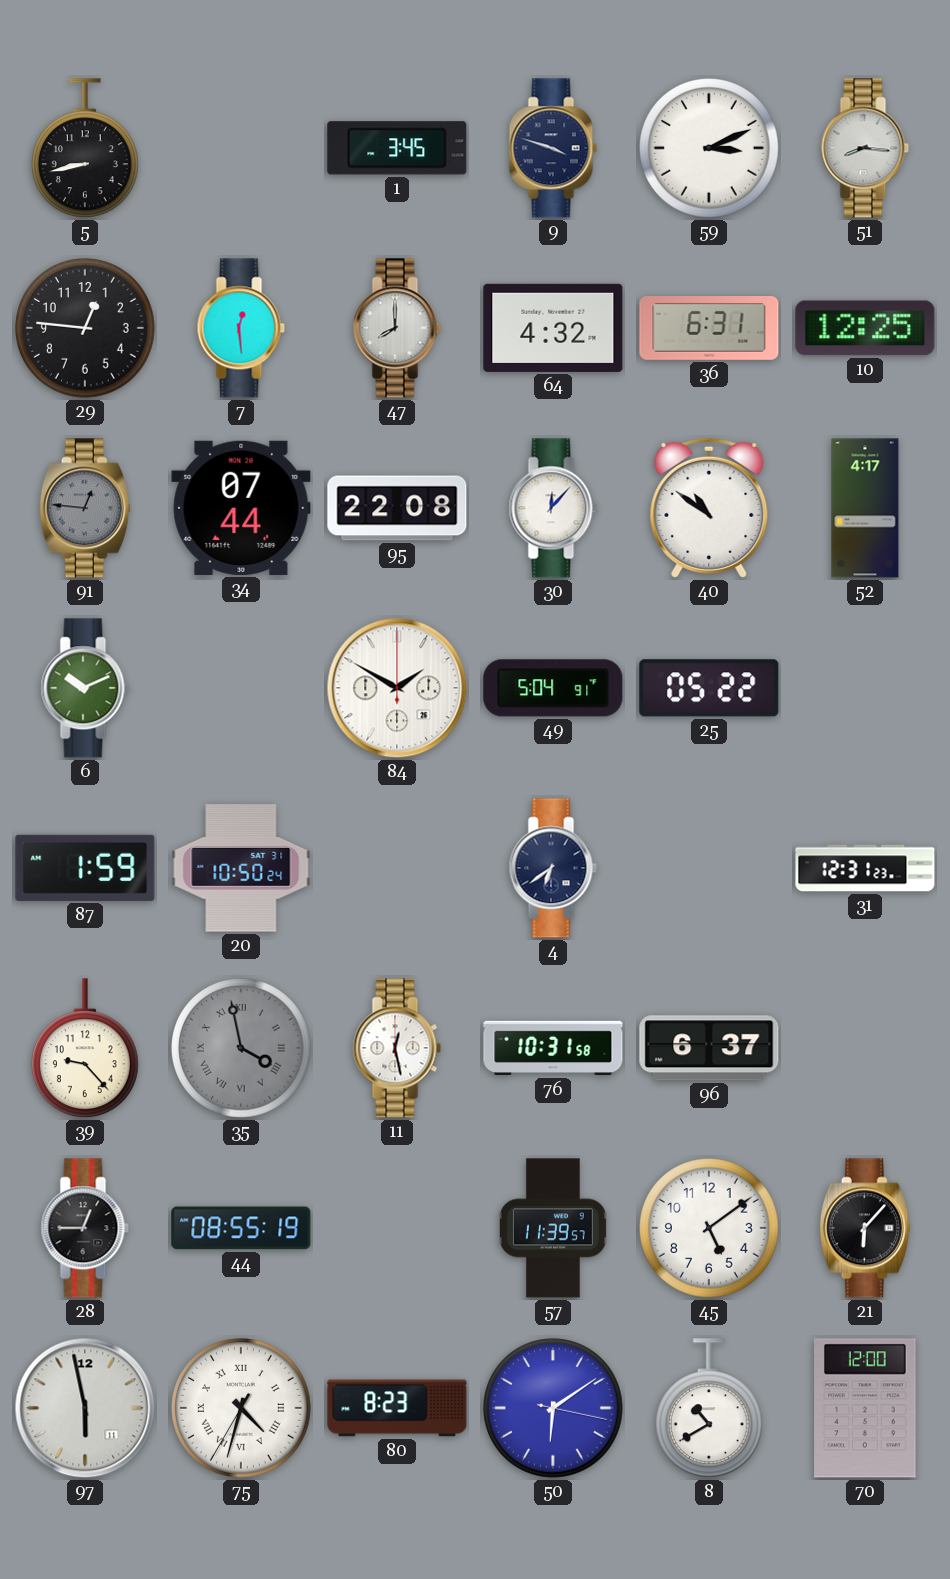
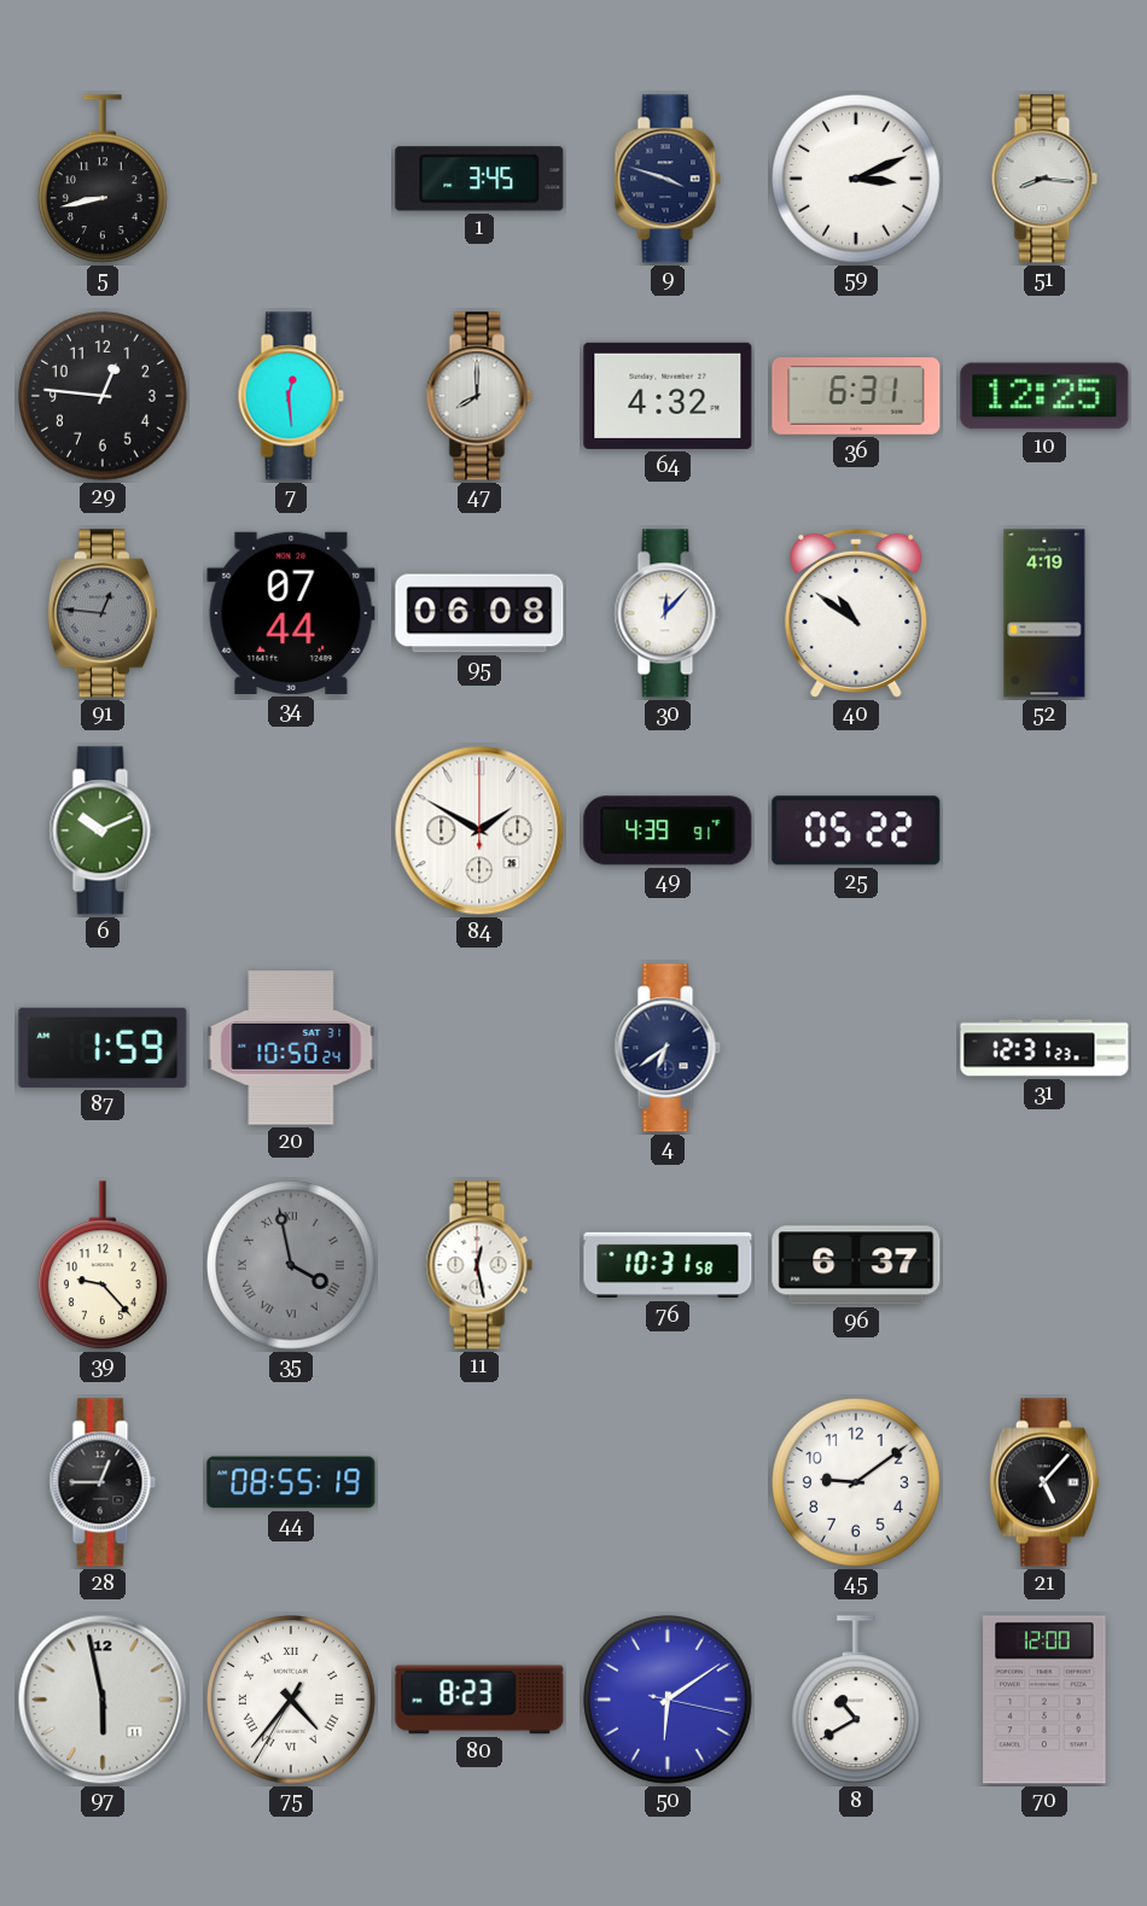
95: 22:08 -> 06:08 (479, 613)
52: 4:17 -> 4:19 (1044, 613)
49: 5:04 -> 4:39 (668, 830)
57: 11:39 -> none (553, 1228)
45: 5:09 -> 9:09 (857, 1484)
21: 6:07 -> 5:07 (1044, 1482)
75: 4:32 -> 4:36 (292, 1701)
